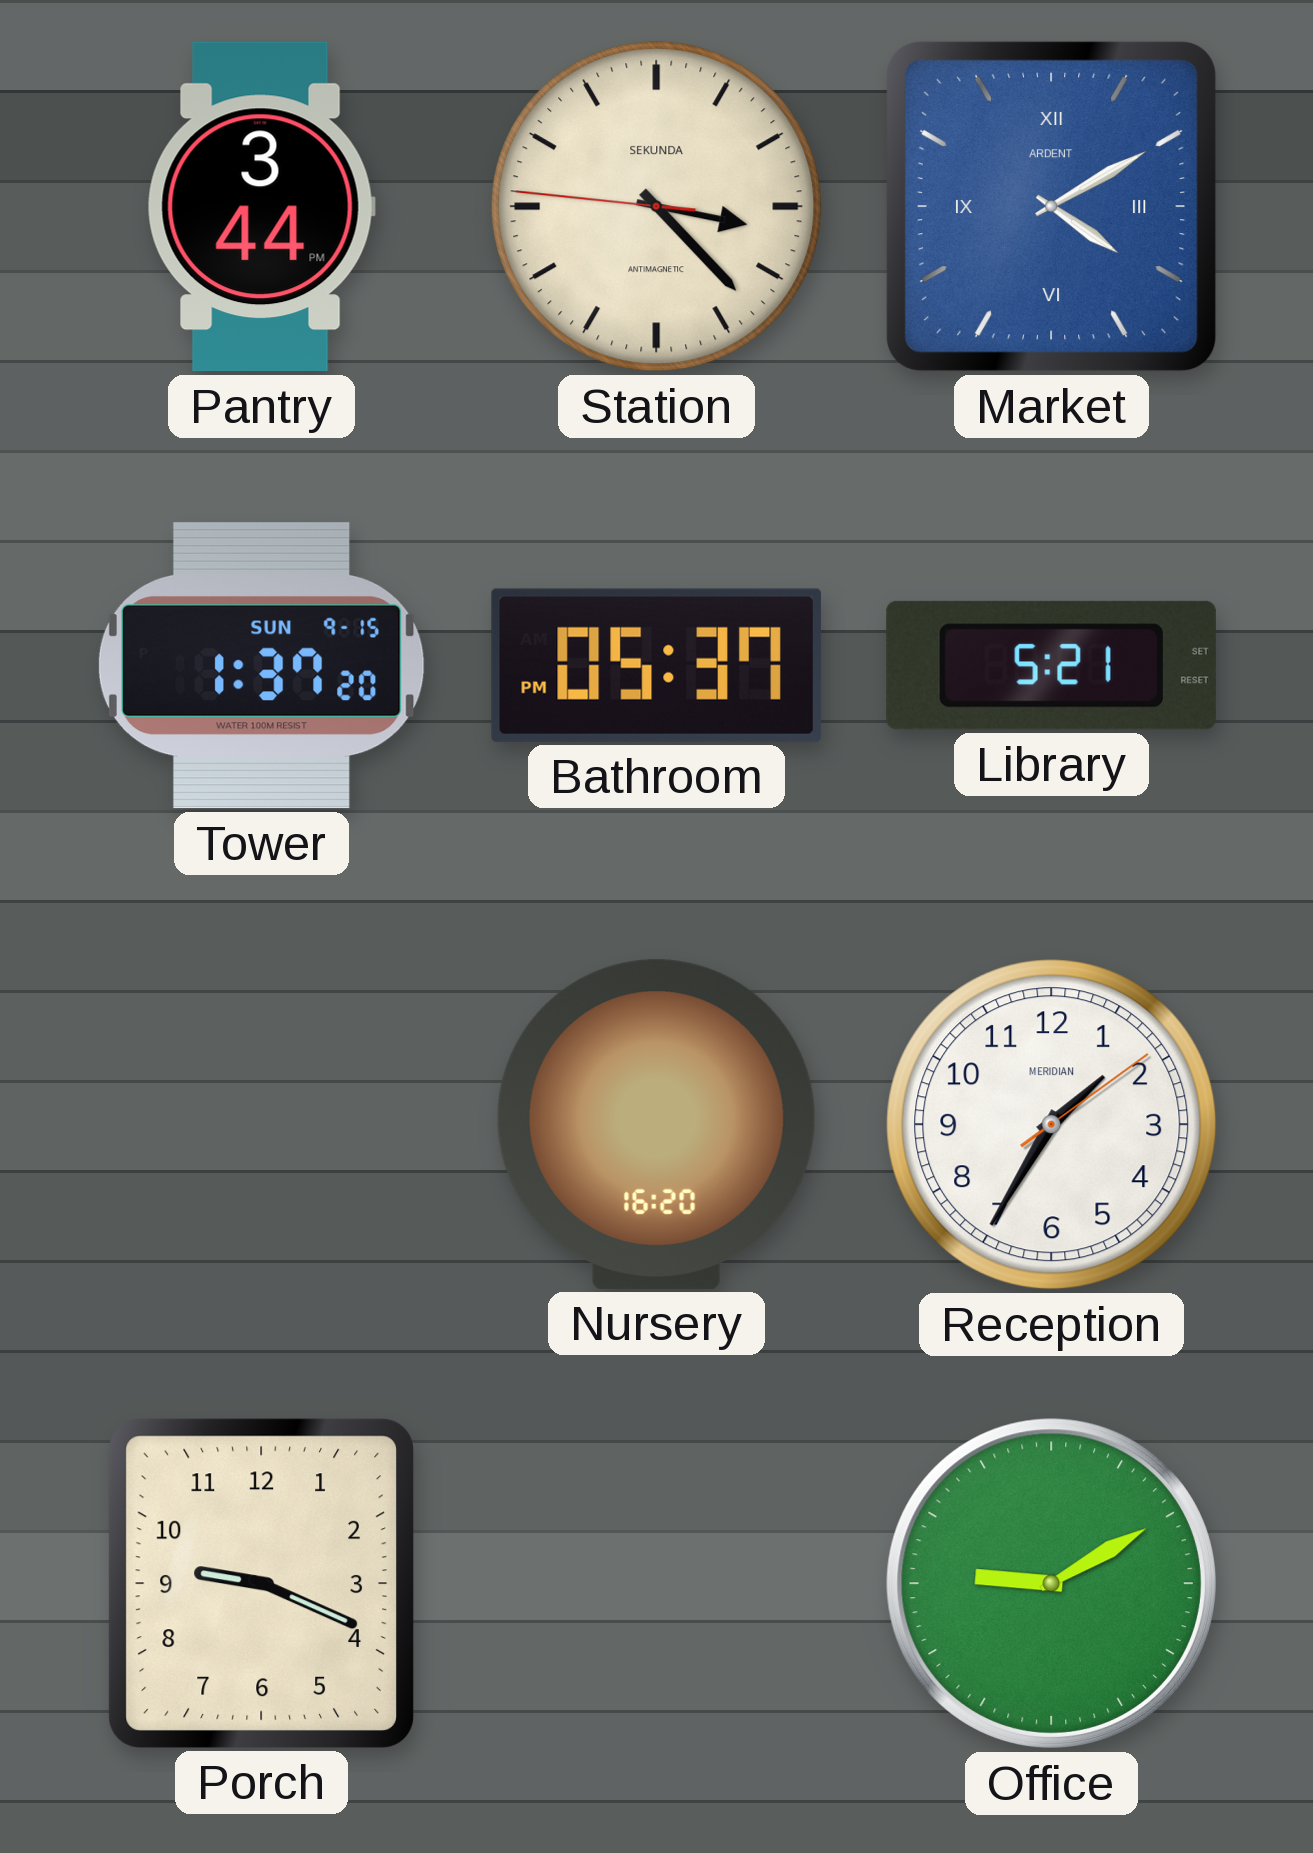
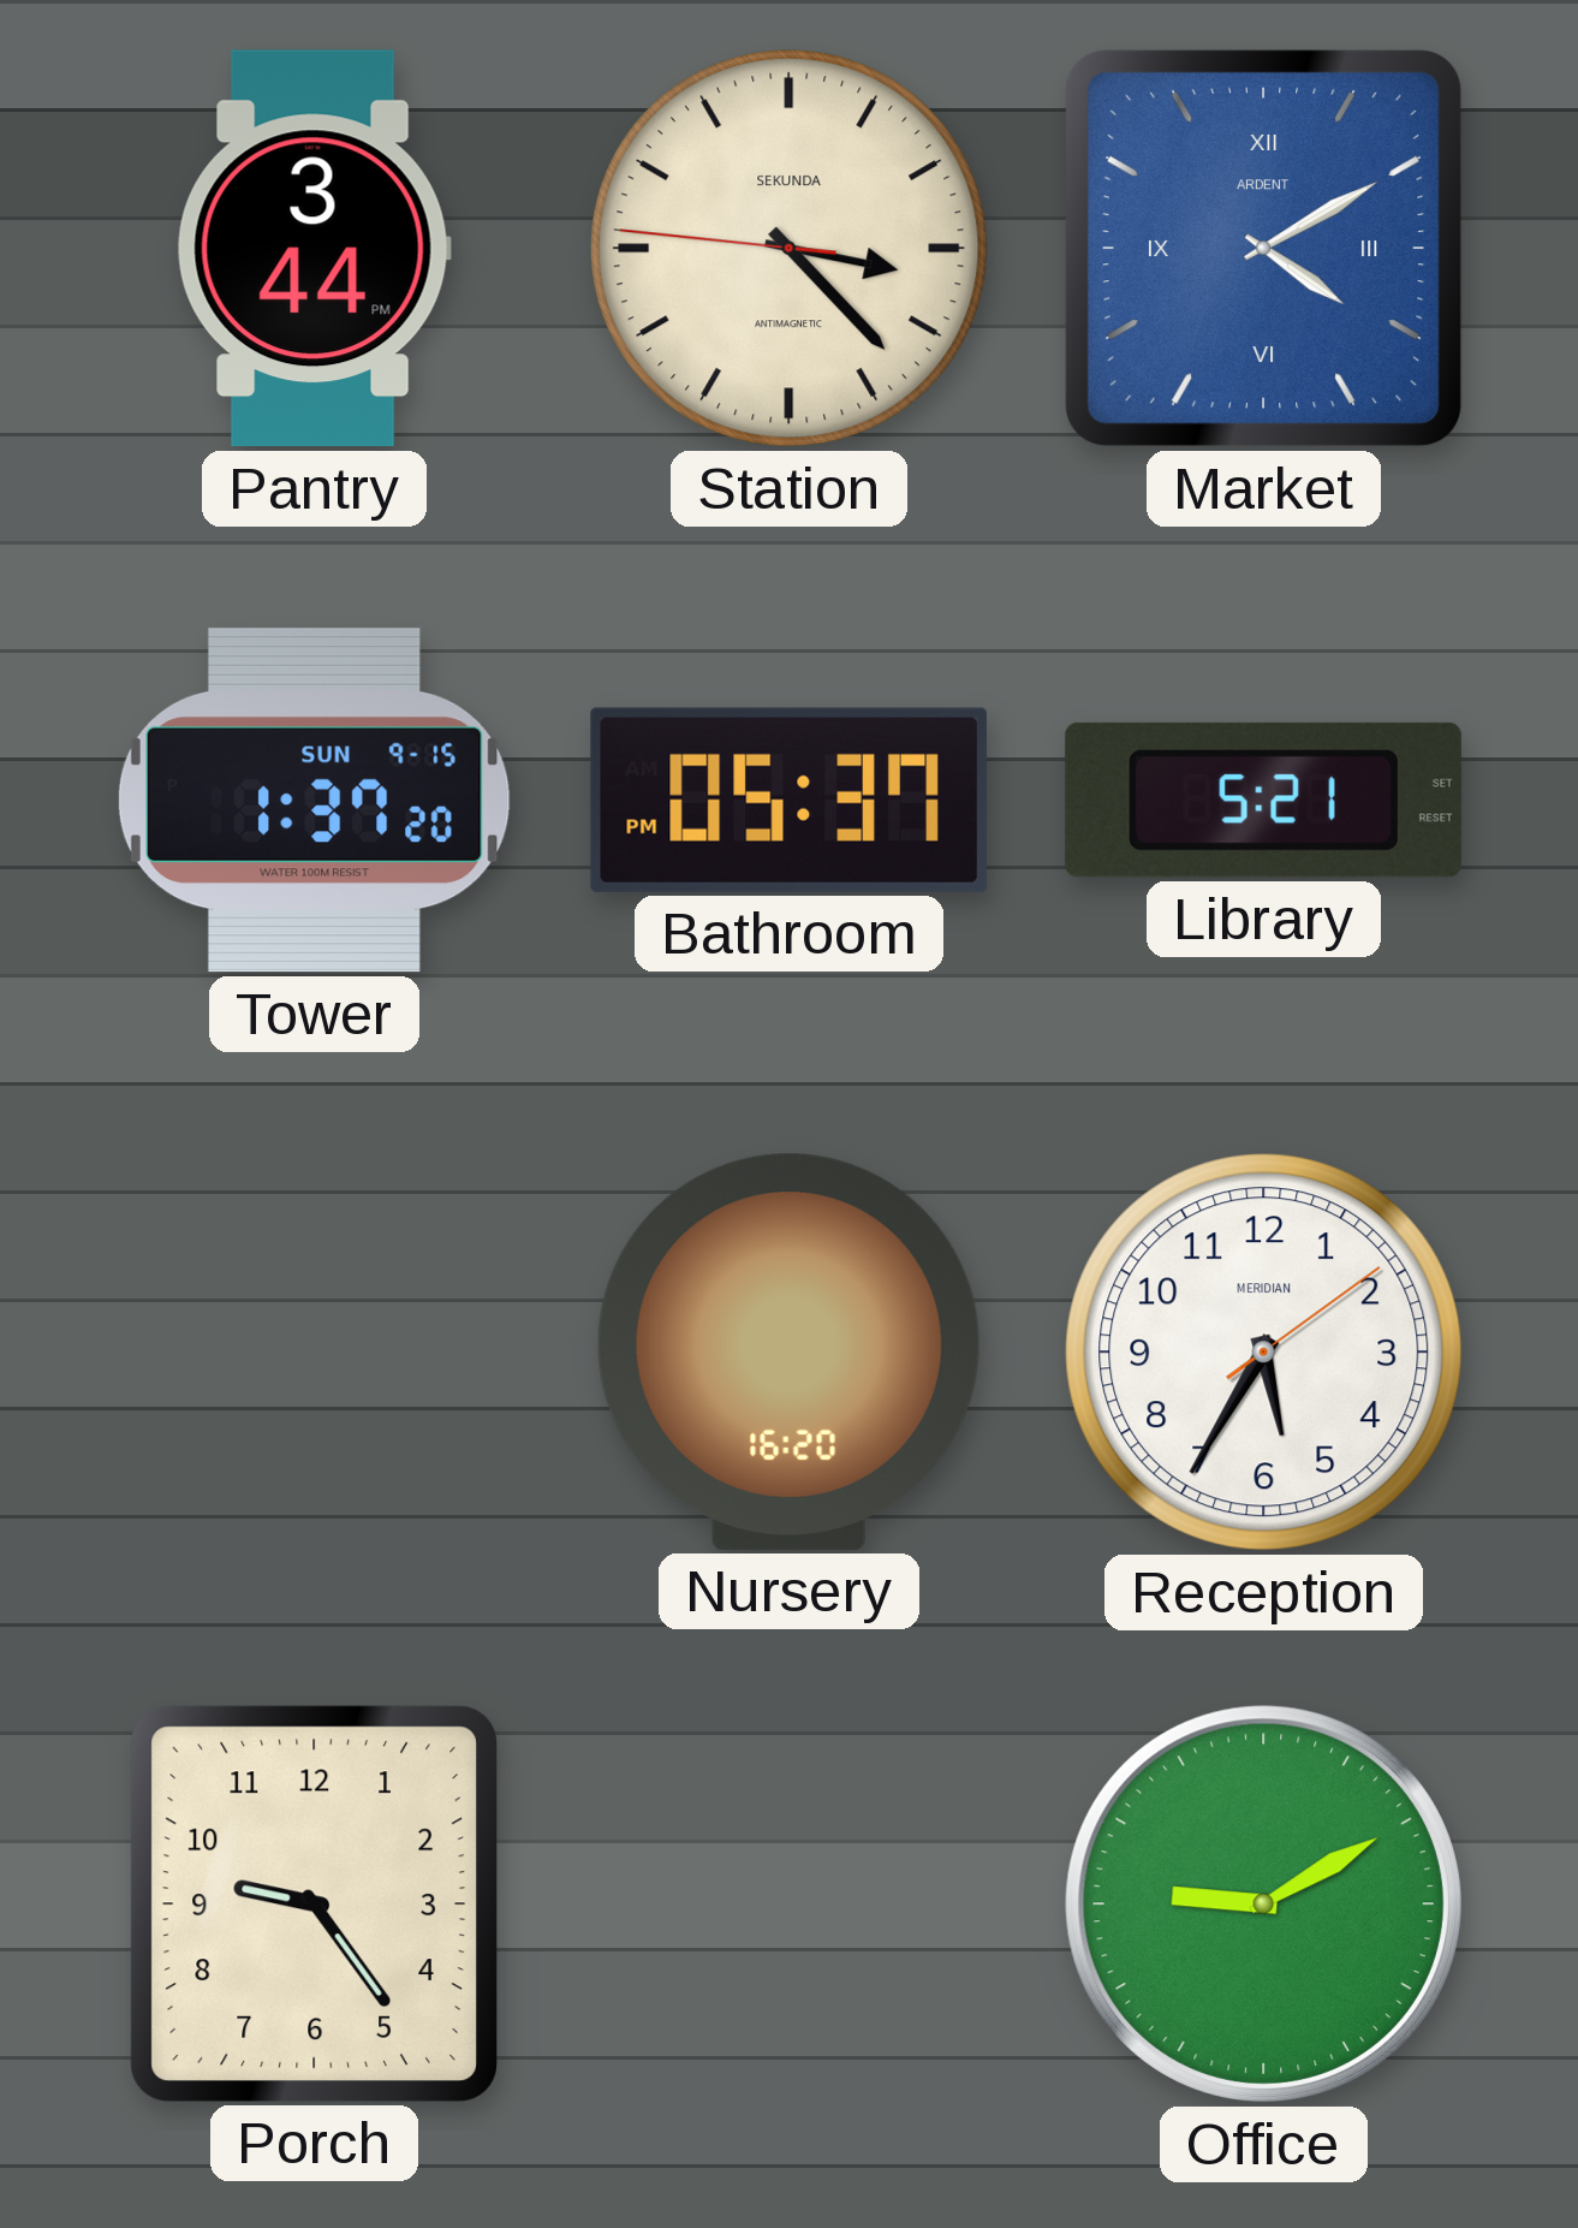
Reception: 1:35 -> 5:35 (1264, 1353)
Porch: 9:19 -> 9:24 (314, 1903)
